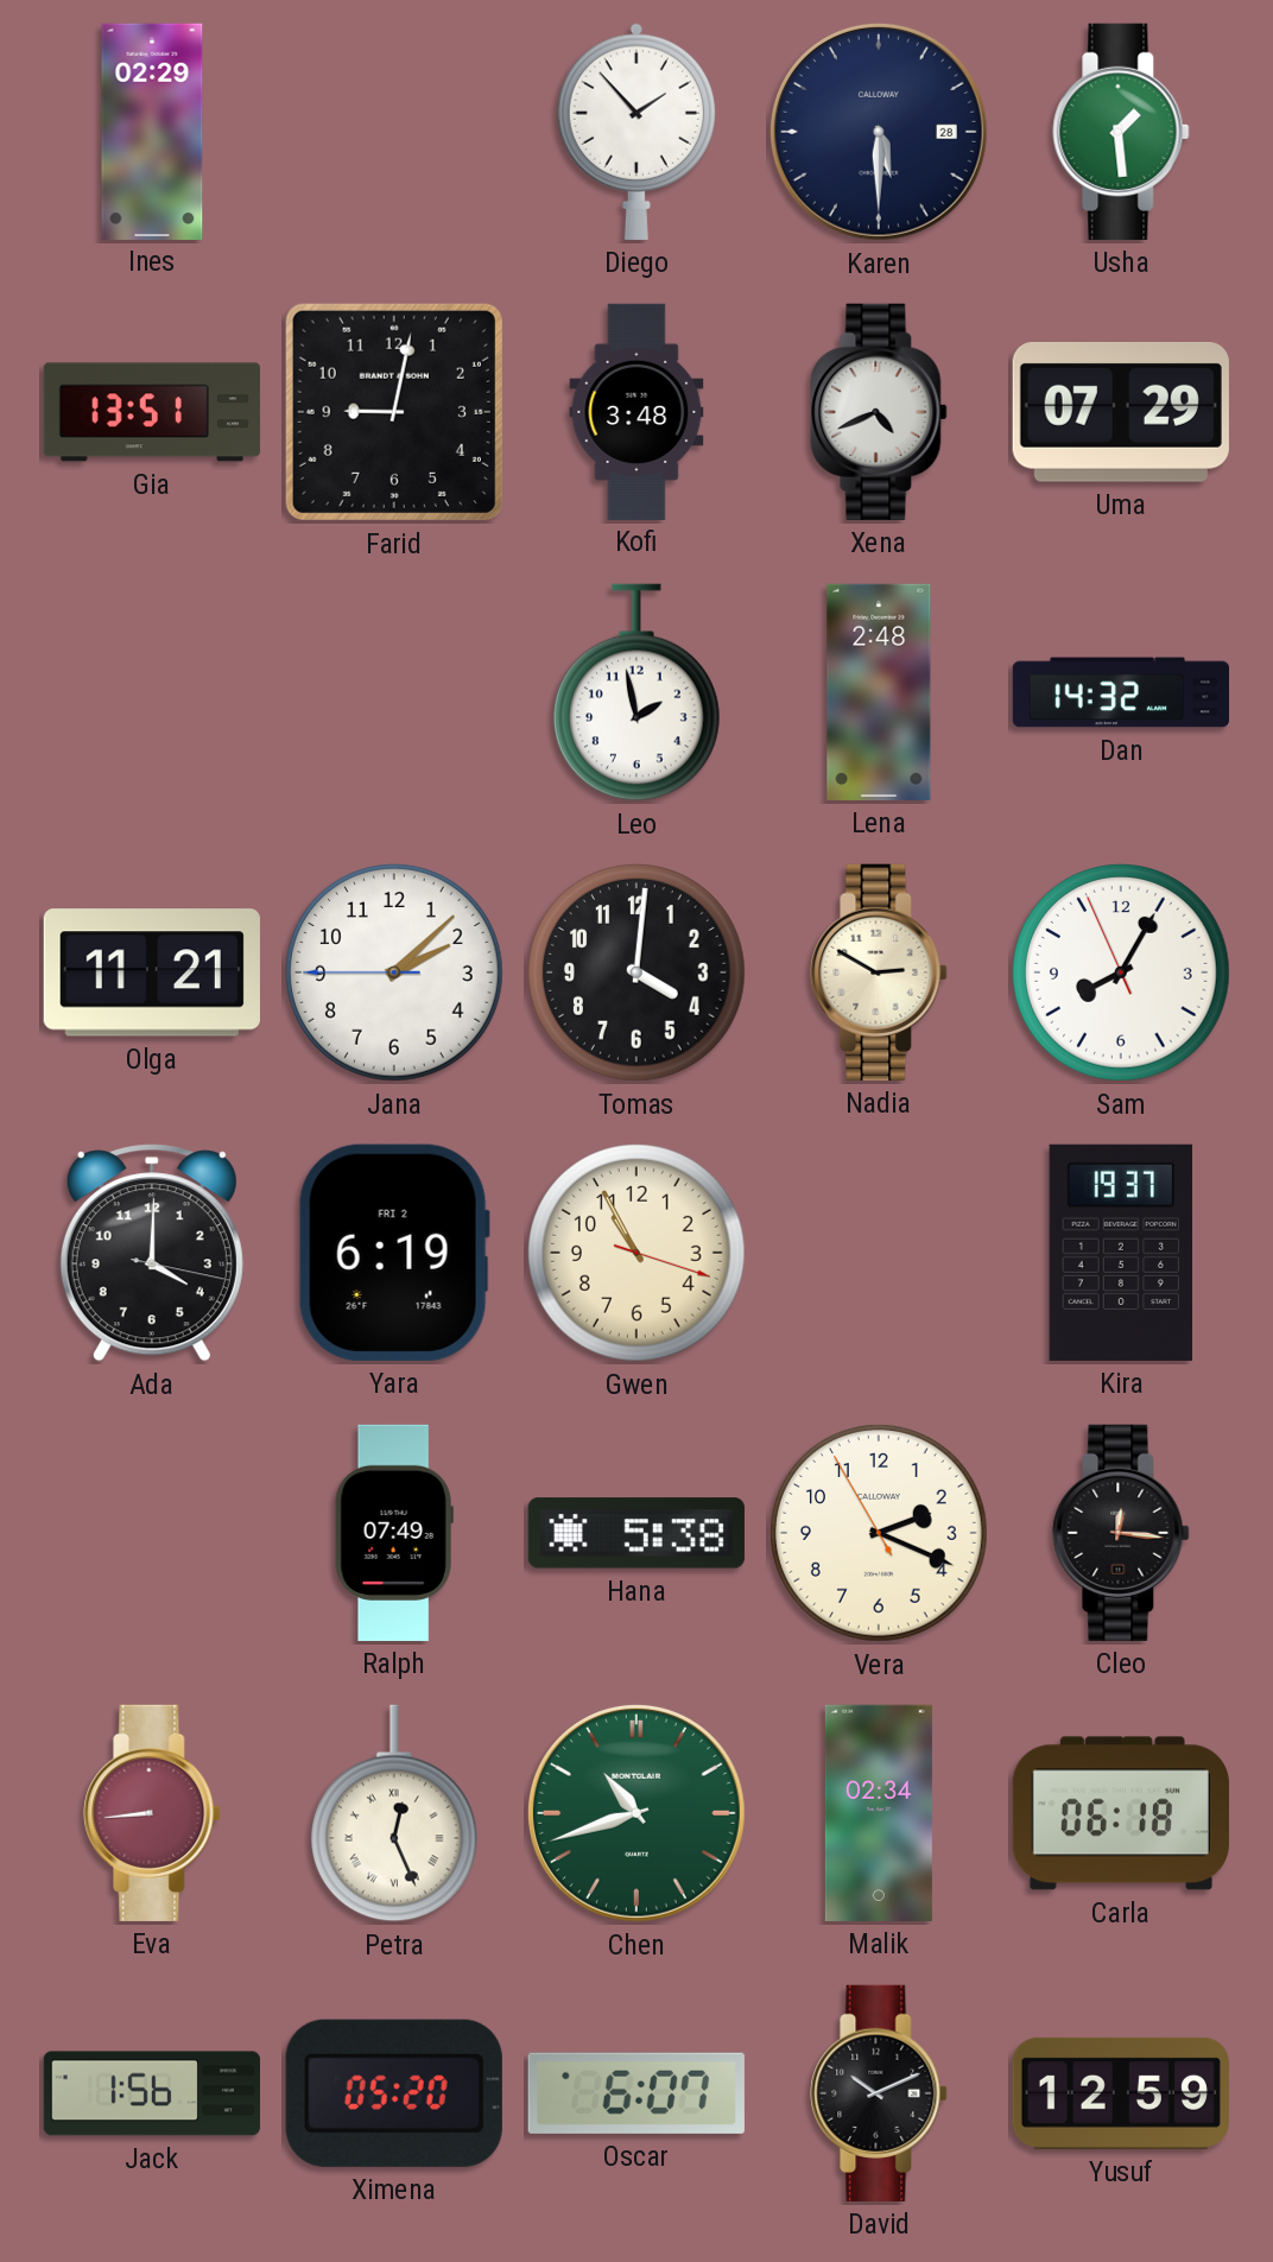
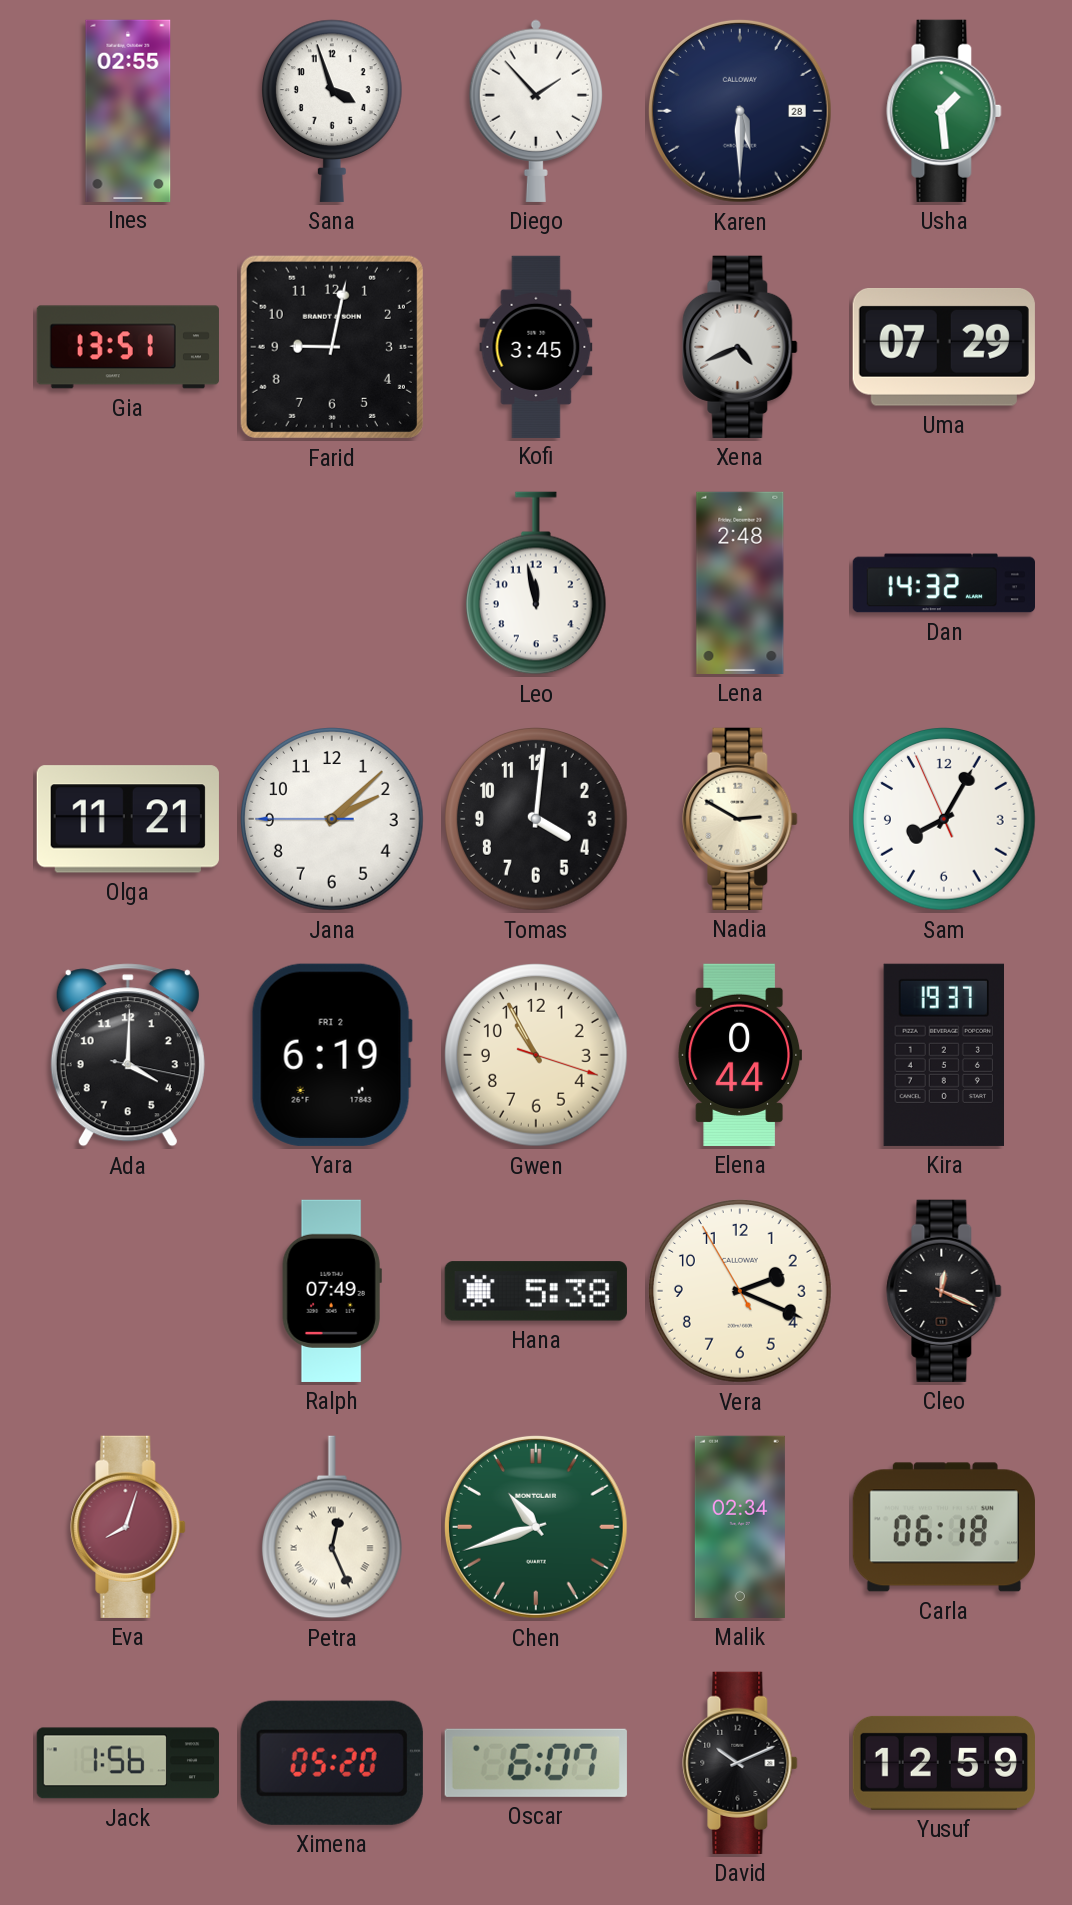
Ines: 02:29 -> 02:55 (128, 110)
Sana: none -> 3:57 (332, 111)
Kofi: 3:48 -> 3:45 (536, 346)
Leo: 1:58 -> 11:58 (536, 583)
Elena: none -> 0:44 (739, 1055)
Cleo: 12:16 -> 12:19 (944, 1291)
Eva: 8:44 -> 8:03 (128, 1527)
